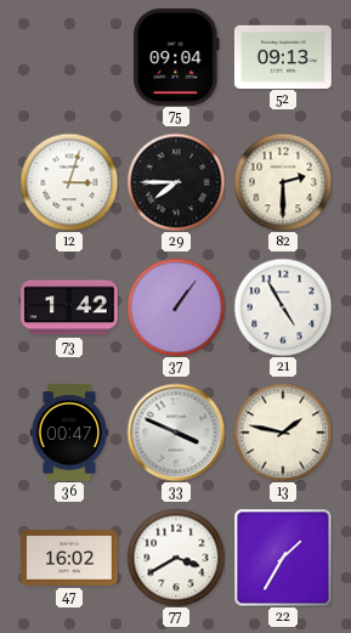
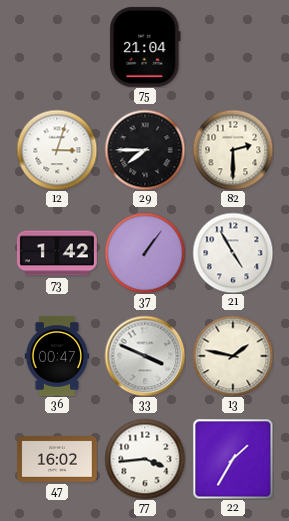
75: 09:04 -> 21:04 (145, 47)
52: 09:13 -> none (283, 56)
77: 3:40 -> 3:44 (145, 459)
